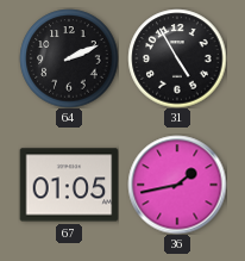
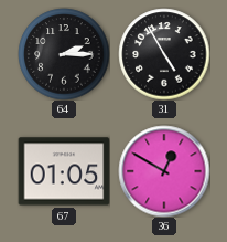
64: 2:11 -> 2:15 (64, 54)
36: 1:43 -> 12:50 (164, 171)
